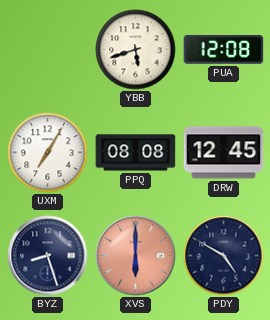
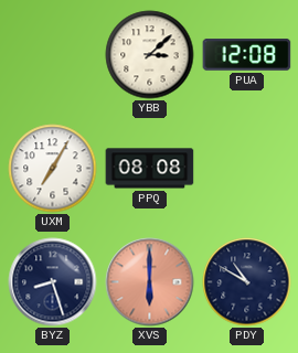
YBB: 5:42 -> 3:08 (150, 55)
DRW: 12:45 -> none (224, 153)
PDY: 4:50 -> 10:50 (247, 282)
